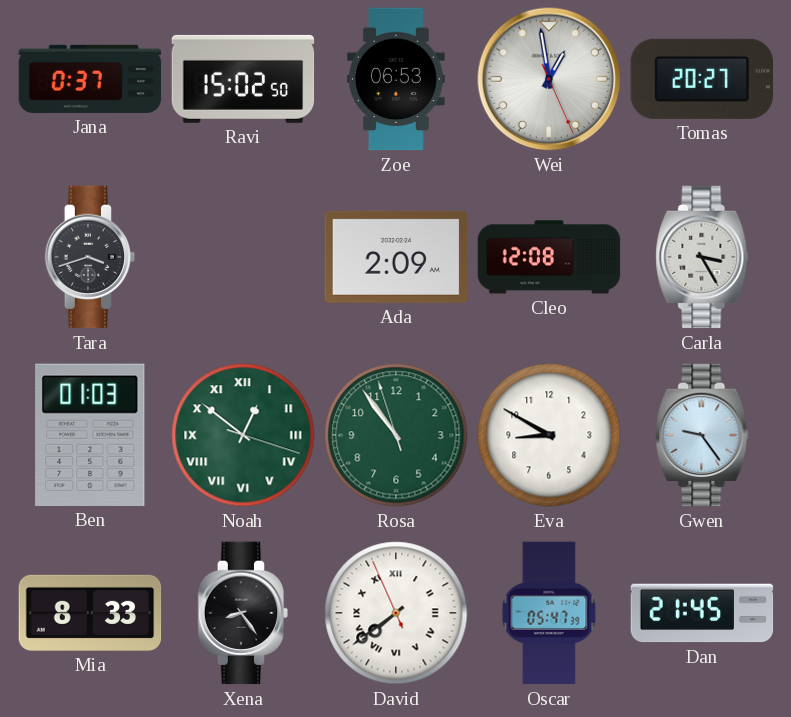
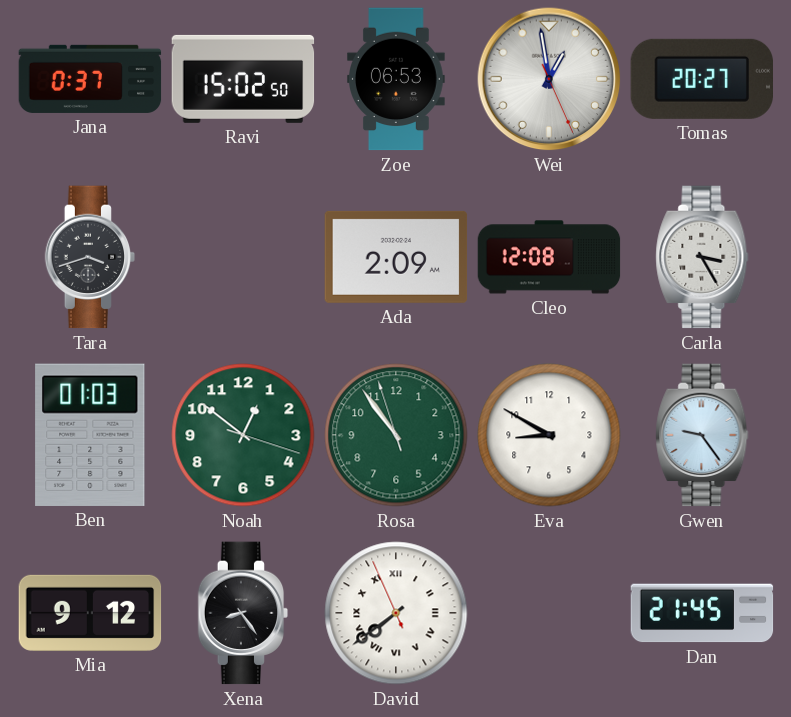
Noah numerals: Roman -> Arabic (243, 435)
Mia: 8:33 -> 9:12 (90, 613)
Oscar: 05:47 -> none (549, 613)
